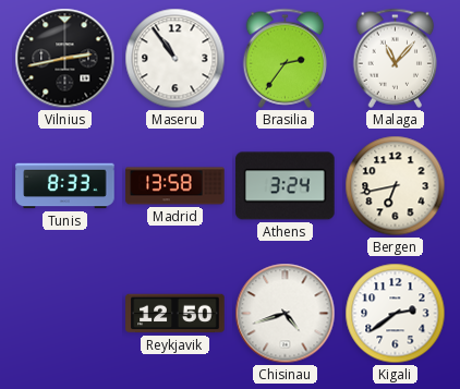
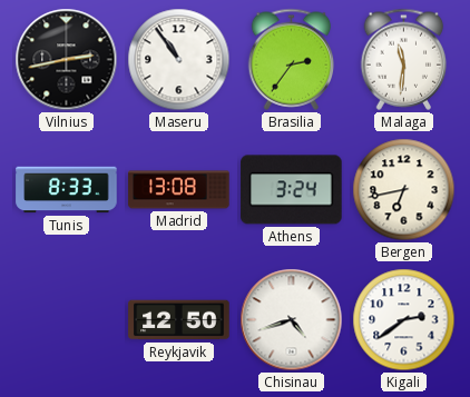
Malaga: 11:07 -> 11:31 (404, 59)
Madrid: 13:58 -> 13:08 (179, 190)
